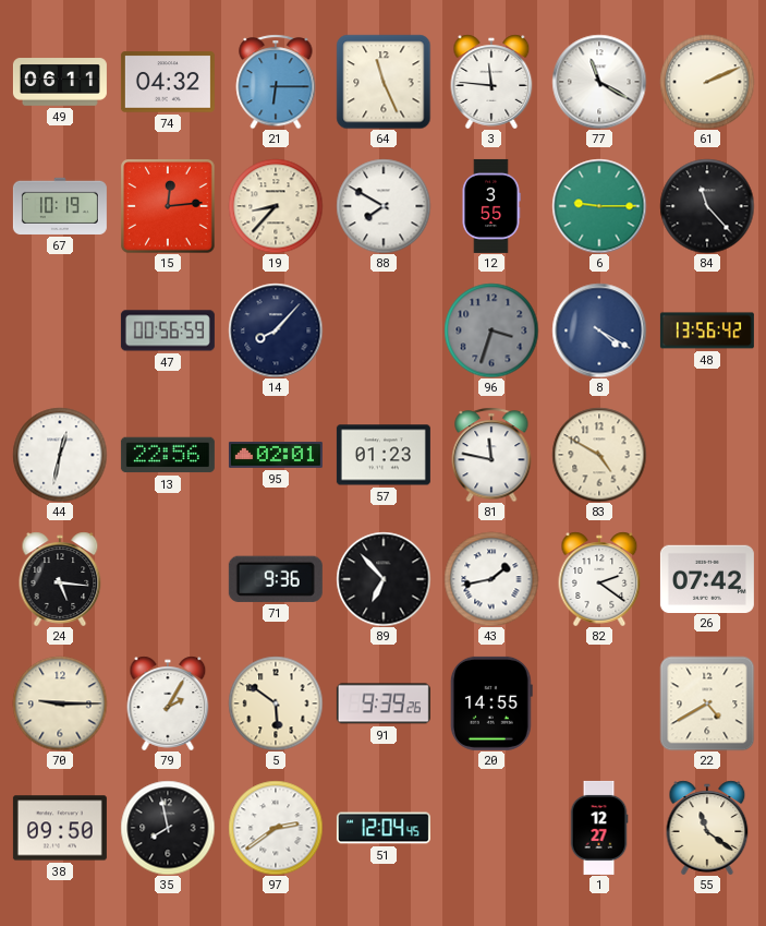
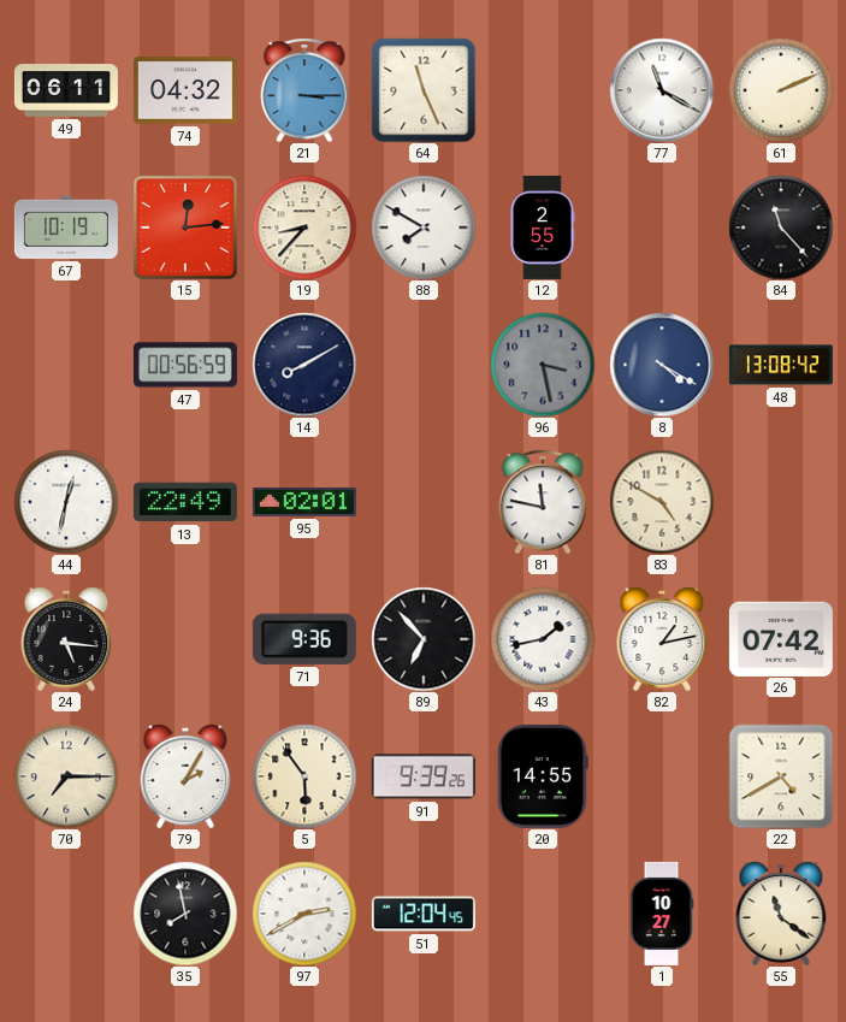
21: 6:15 -> 3:15 (304, 90)
3: 11:46 -> none (491, 82)
12: 3:55 -> 2:55 (543, 228)
6: 9:15 -> none (599, 206)
14: 8:07 -> 8:10 (304, 365)
96: 3:33 -> 3:28 (543, 365)
48: 13:56 -> 13:08 (781, 365)
13: 22:56 -> 22:49 (185, 502)
57: 01:23 -> none (384, 455)
82: 2:21 -> 1:13 (662, 639)
70: 9:15 -> 7:15 (66, 776)
5: 5:51 -> 5:54 (304, 776)
38: 09:50 -> none (60, 828)
97: 2:39 -> 2:40 (304, 914)
1: 12:27 -> 10:27 (662, 914)
